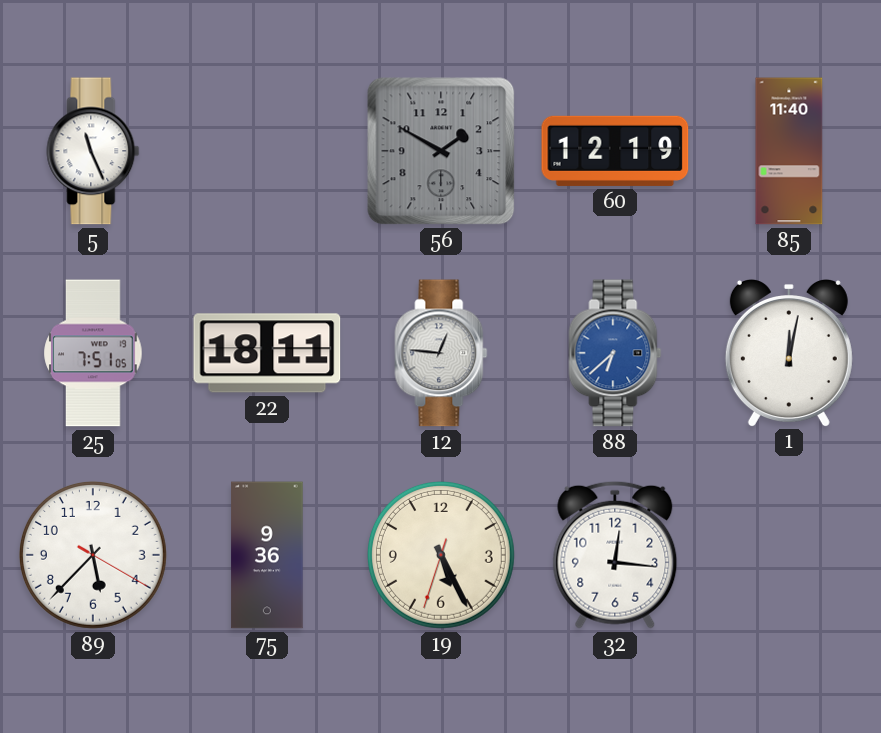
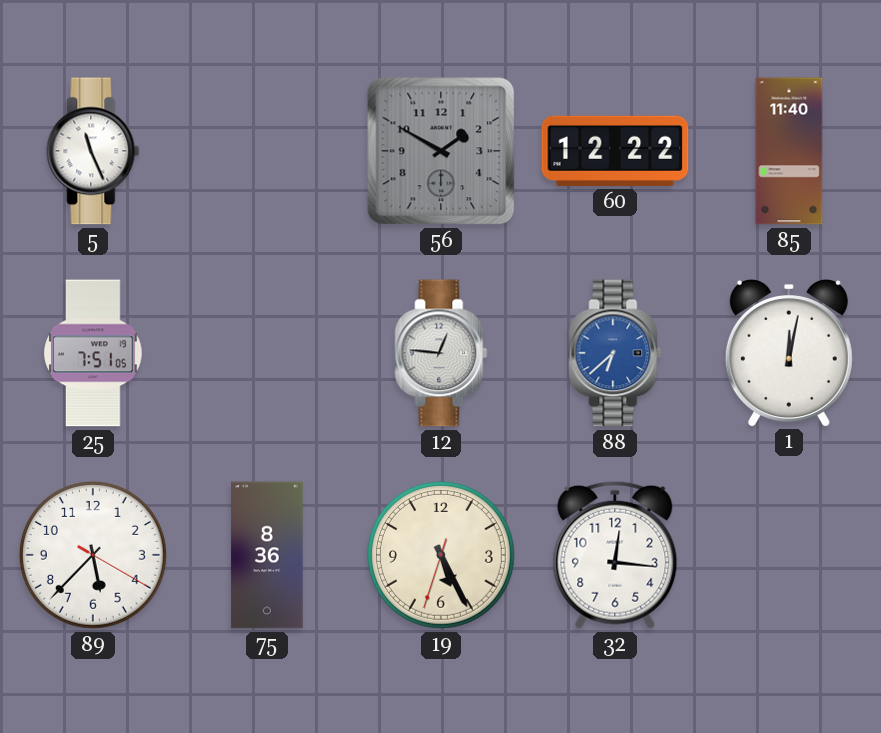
60: 12:19 -> 12:22 (615, 151)
22: 18:11 -> none (267, 353)
75: 9:36 -> 8:36 (267, 555)
